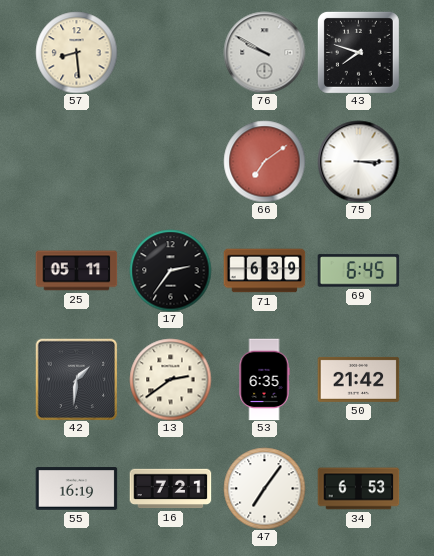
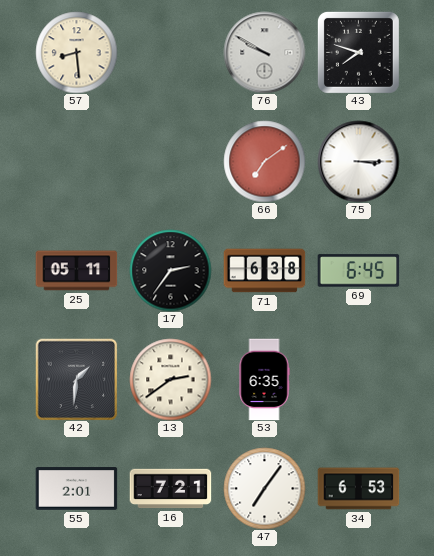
71: 6:39 -> 6:38 (264, 271)
50: 21:42 -> none (358, 379)
55: 16:19 -> 2:01 (76, 489)
